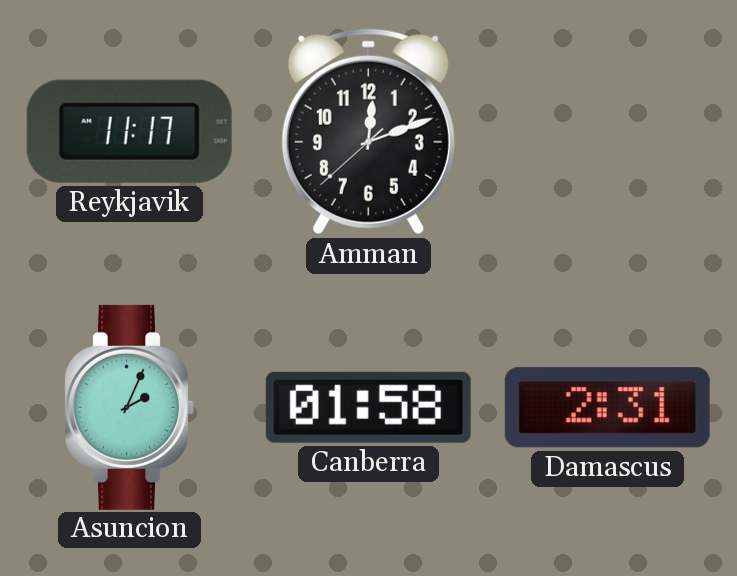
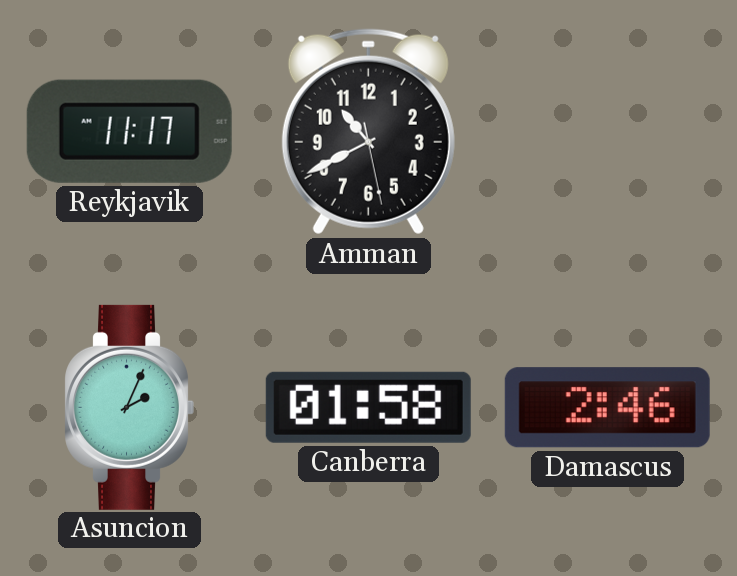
Amman: 12:11 -> 10:40 (368, 132)
Damascus: 2:31 -> 2:46 (607, 408)
